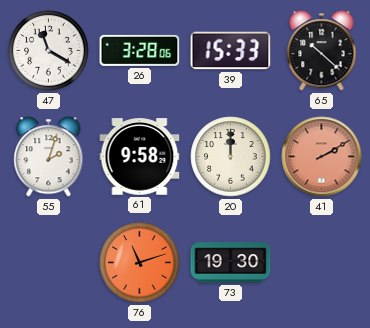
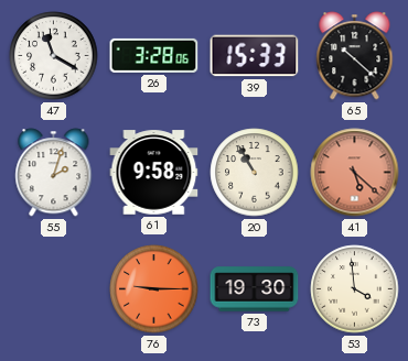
20: 12:00 -> 10:55 (255, 173)
41: 2:10 -> 5:22 (355, 173)
76: 11:12 -> 9:15 (154, 289)
53: none -> 3:59 (355, 289)
